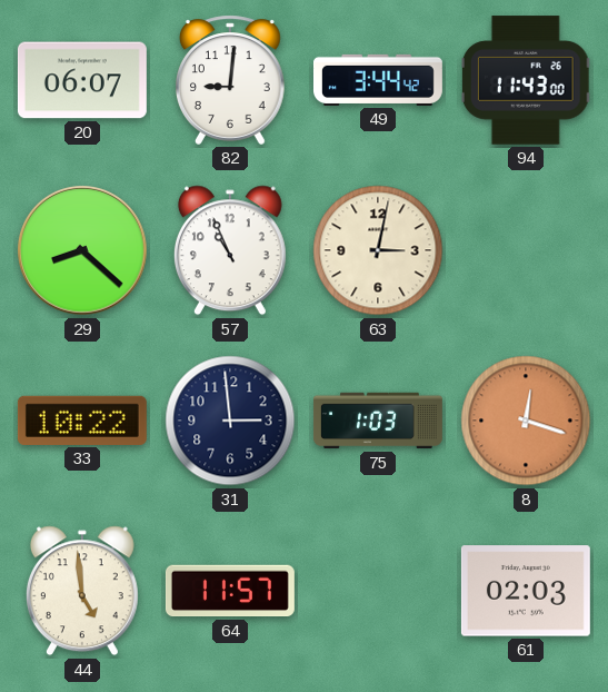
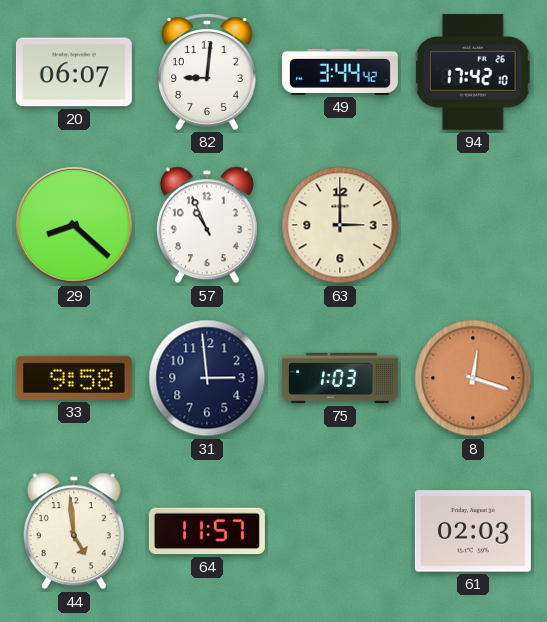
94: 11:43 -> 17:42 (473, 72)
63: 3:02 -> 3:00 (340, 225)
33: 10:22 -> 9:58 (74, 378)
